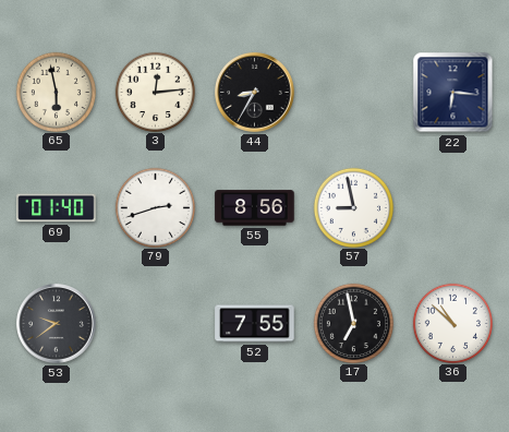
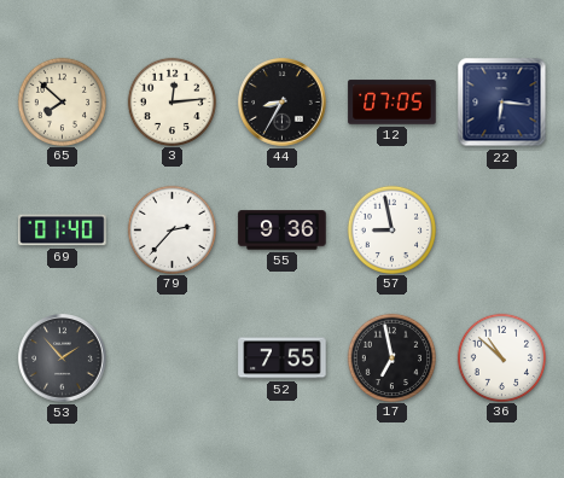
65: 5:58 -> 7:52 (62, 101)
12: none -> 07:05 (393, 103)
79: 2:42 -> 2:37 (171, 229)
55: 8:56 -> 9:36 (283, 231)
53: 9:39 -> 1:53 (63, 358)
